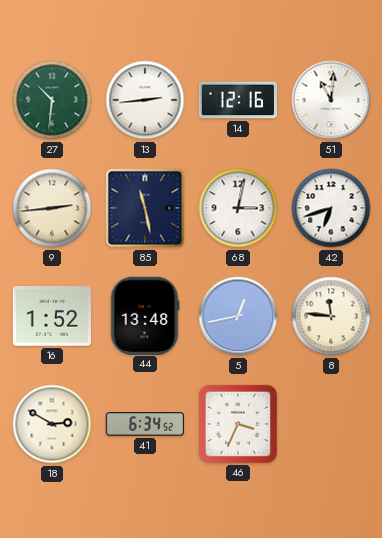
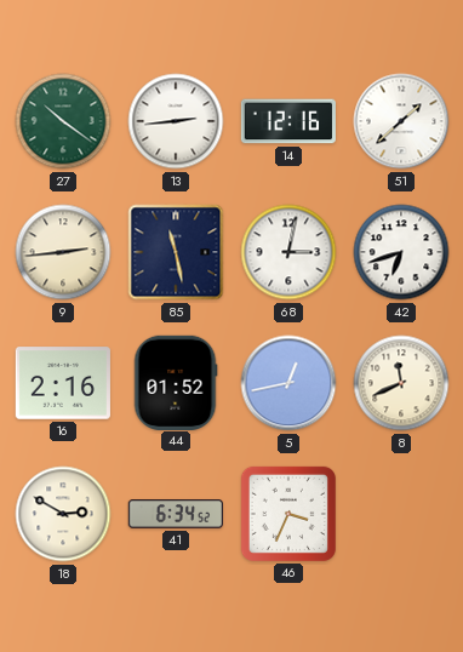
27: 10:31 -> 10:21 (63, 121)
51: 11:01 -> 1:38 (401, 121)
16: 1:52 -> 2:16 (63, 383)
44: 13:48 -> 01:52 (176, 382)
8: 11:46 -> 11:41 (401, 383)
